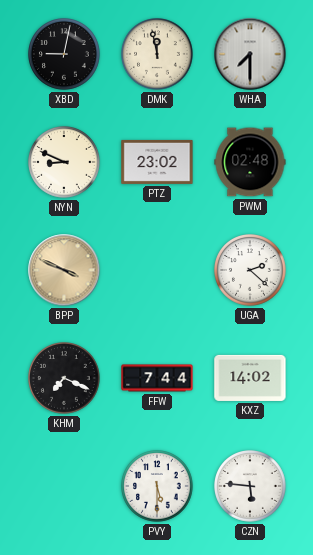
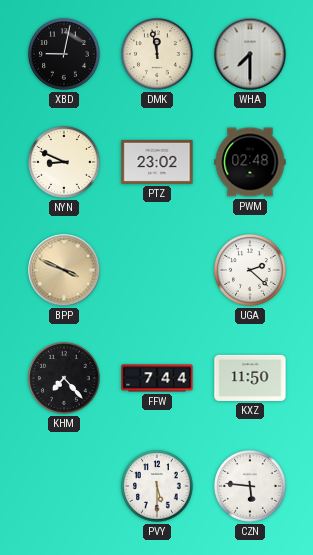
KHM: 7:19 -> 7:23 (65, 379)
KXZ: 14:02 -> 11:50 (250, 378)
